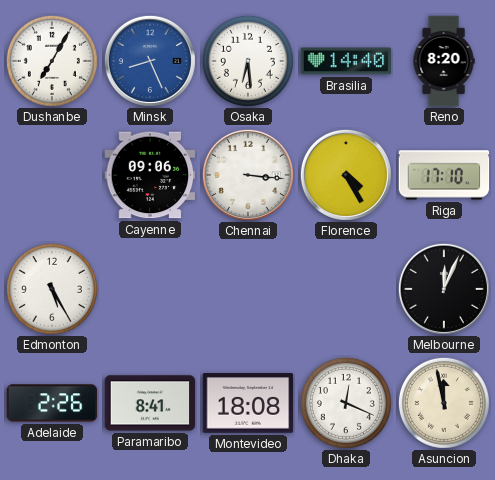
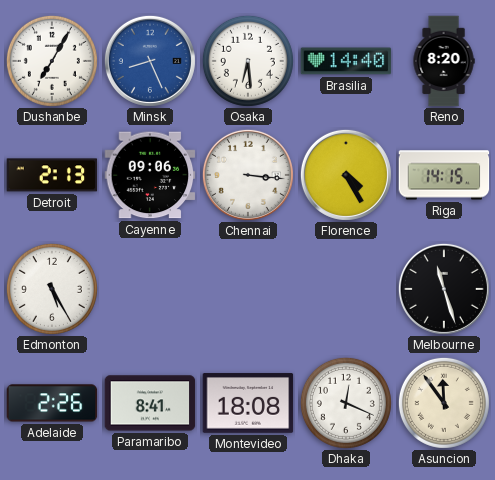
Detroit: none -> 2:13 (52, 175)
Riga: 17:10 -> 14:15 (444, 175)
Melbourne: 12:04 -> 11:27 (444, 289)
Asuncion: 11:58 -> 11:54 (444, 403)
